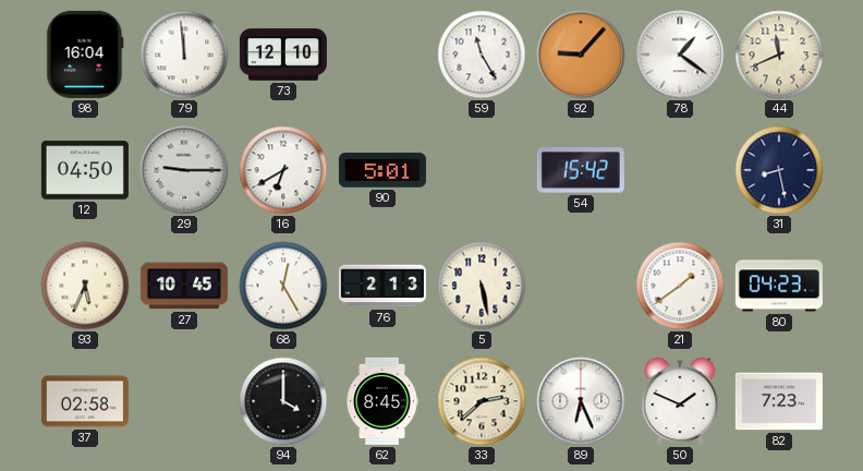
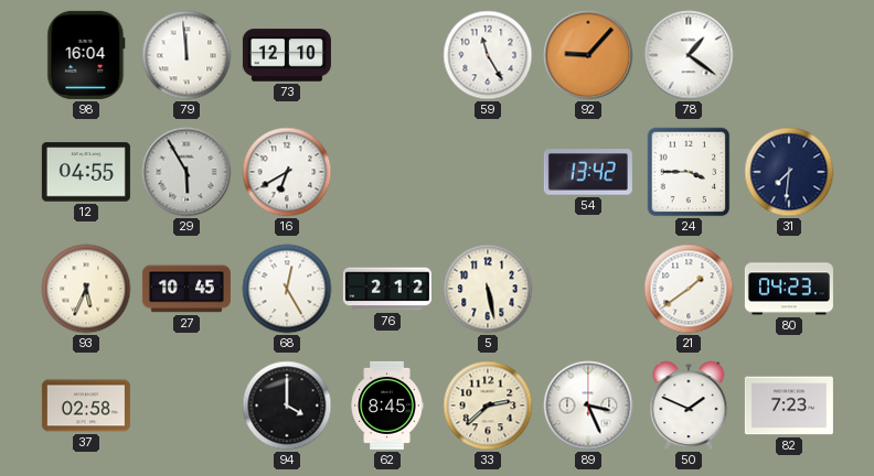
44: 11:41 -> none (779, 55)
12: 04:50 -> 04:55 (86, 172)
29: 9:15 -> 5:55 (186, 172)
90: 5:01 -> none (382, 170)
54: 15:42 -> 13:42 (588, 172)
24: none -> 3:45 (689, 172)
31: 8:28 -> 7:31 (789, 172)
76: 2:13 -> 2:12 (387, 289)
89: 6:26 -> 3:26 (588, 405)
